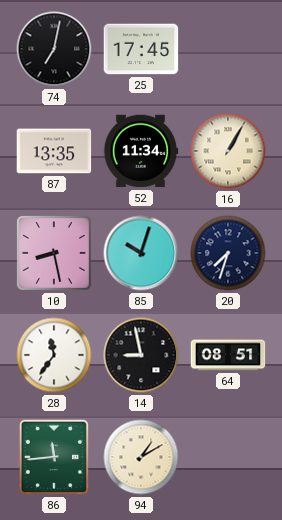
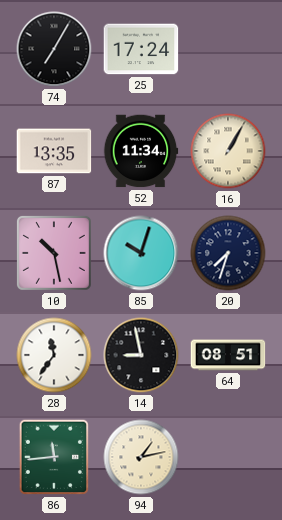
74: 7:02 -> 7:05 (54, 49)
25: 17:45 -> 17:24 (141, 49)
10: 8:28 -> 10:28 (54, 253)
94: 1:10 -> 1:13 (141, 457)
